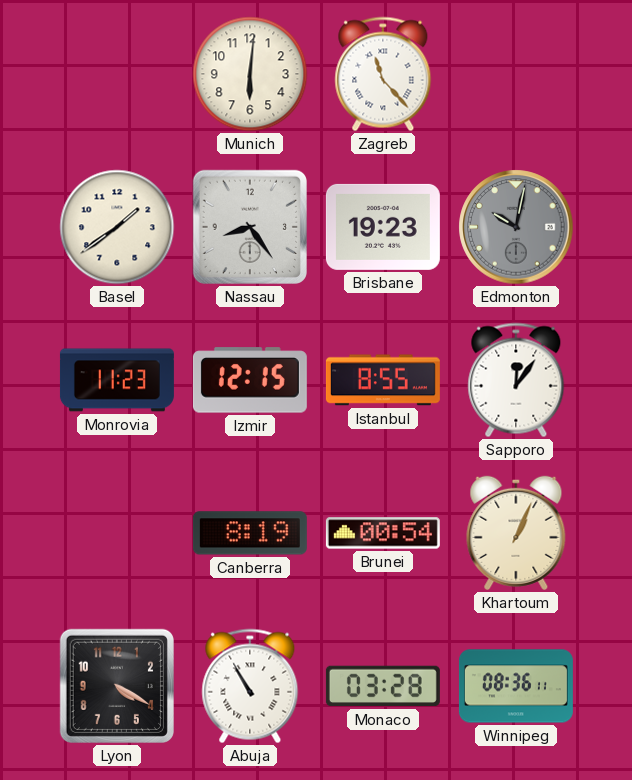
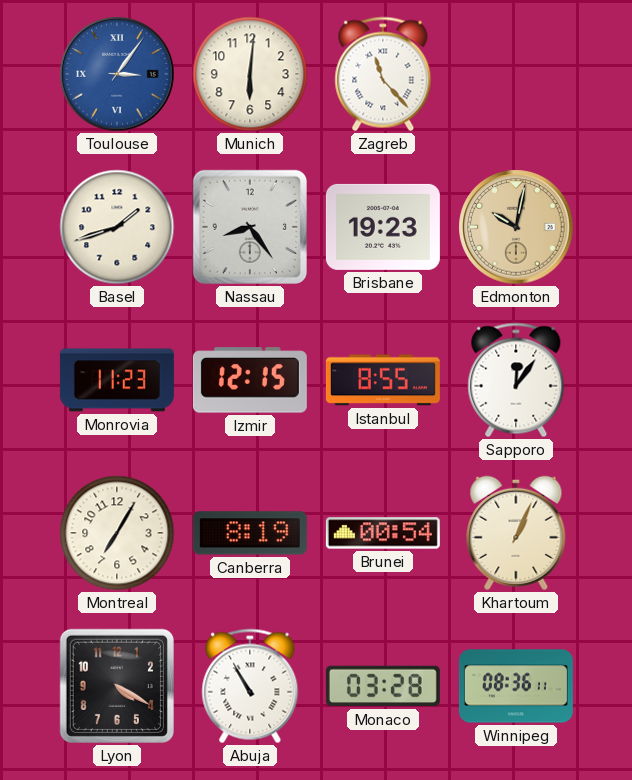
Toulouse: none -> 3:06 (117, 74)
Basel: 1:39 -> 1:42 (117, 227)
Edmonton dial: grey -> champagne (516, 227)
Montreal: none -> 7:05 (117, 533)
